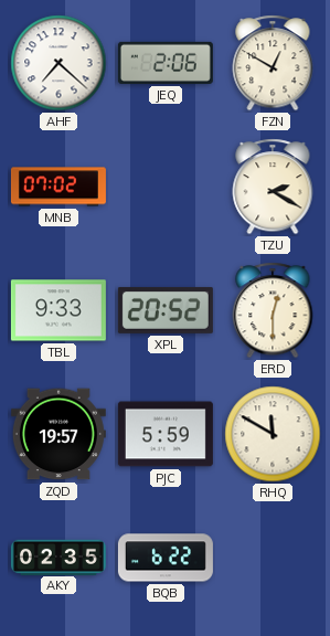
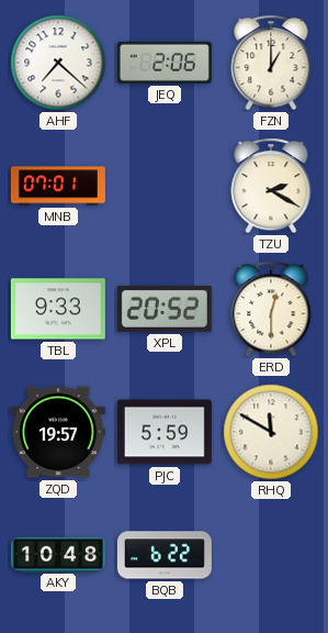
FZN: 12:50 -> 1:00 (271, 63)
MNB: 07:02 -> 07:01 (58, 186)
AKY: 02:35 -> 10:48 (58, 554)
